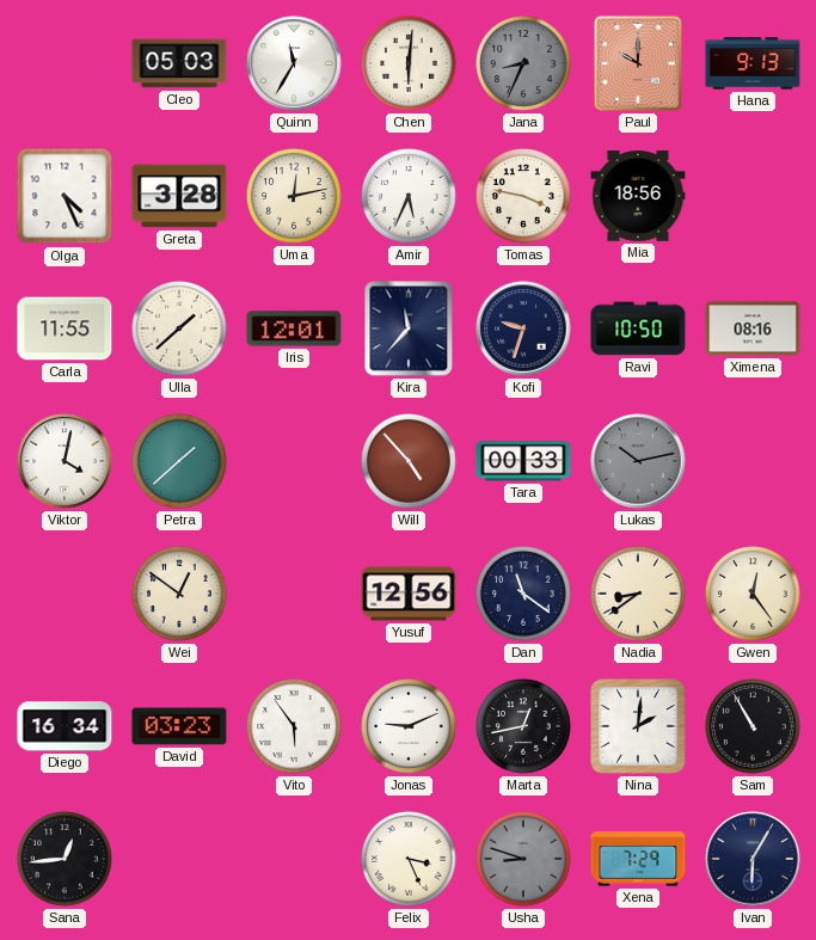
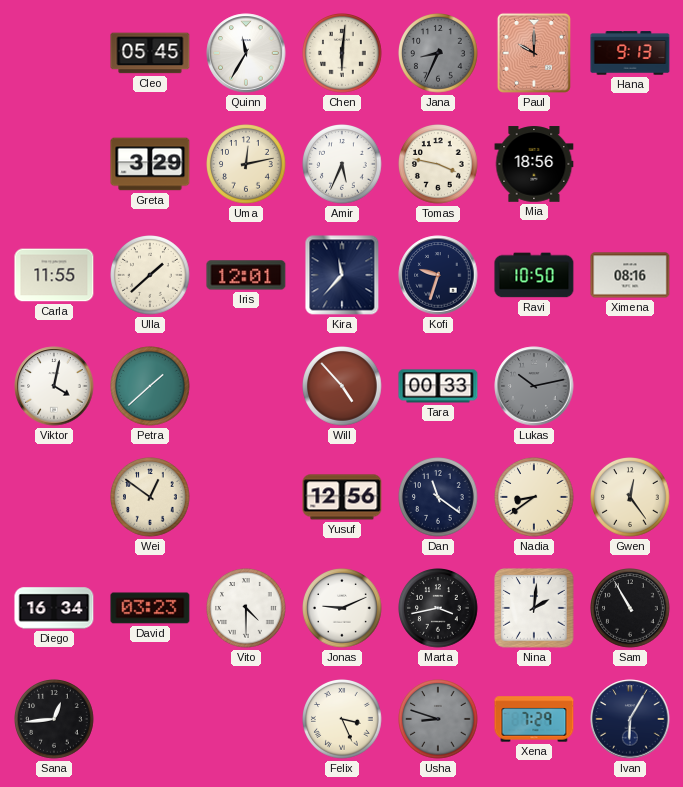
Cleo: 05:03 -> 05:45 (150, 53)
Olga: 4:26 -> none (65, 196)
Greta: 3:28 -> 3:29 (150, 164)
Vito: 5:54 -> 4:30 (247, 609)
Marta: 12:43 -> 3:43 (439, 609)
